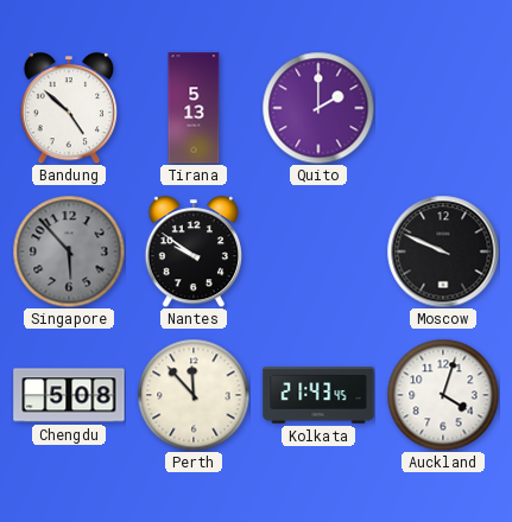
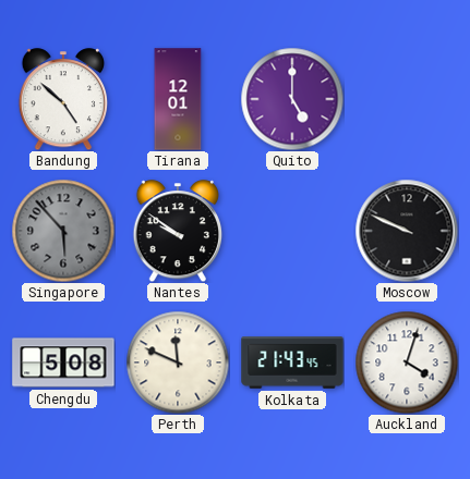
Tirana: 5:13 -> 12:01 (178, 99)
Quito: 2:00 -> 5:00 (292, 99)
Perth: 11:53 -> 11:49 (178, 363)
